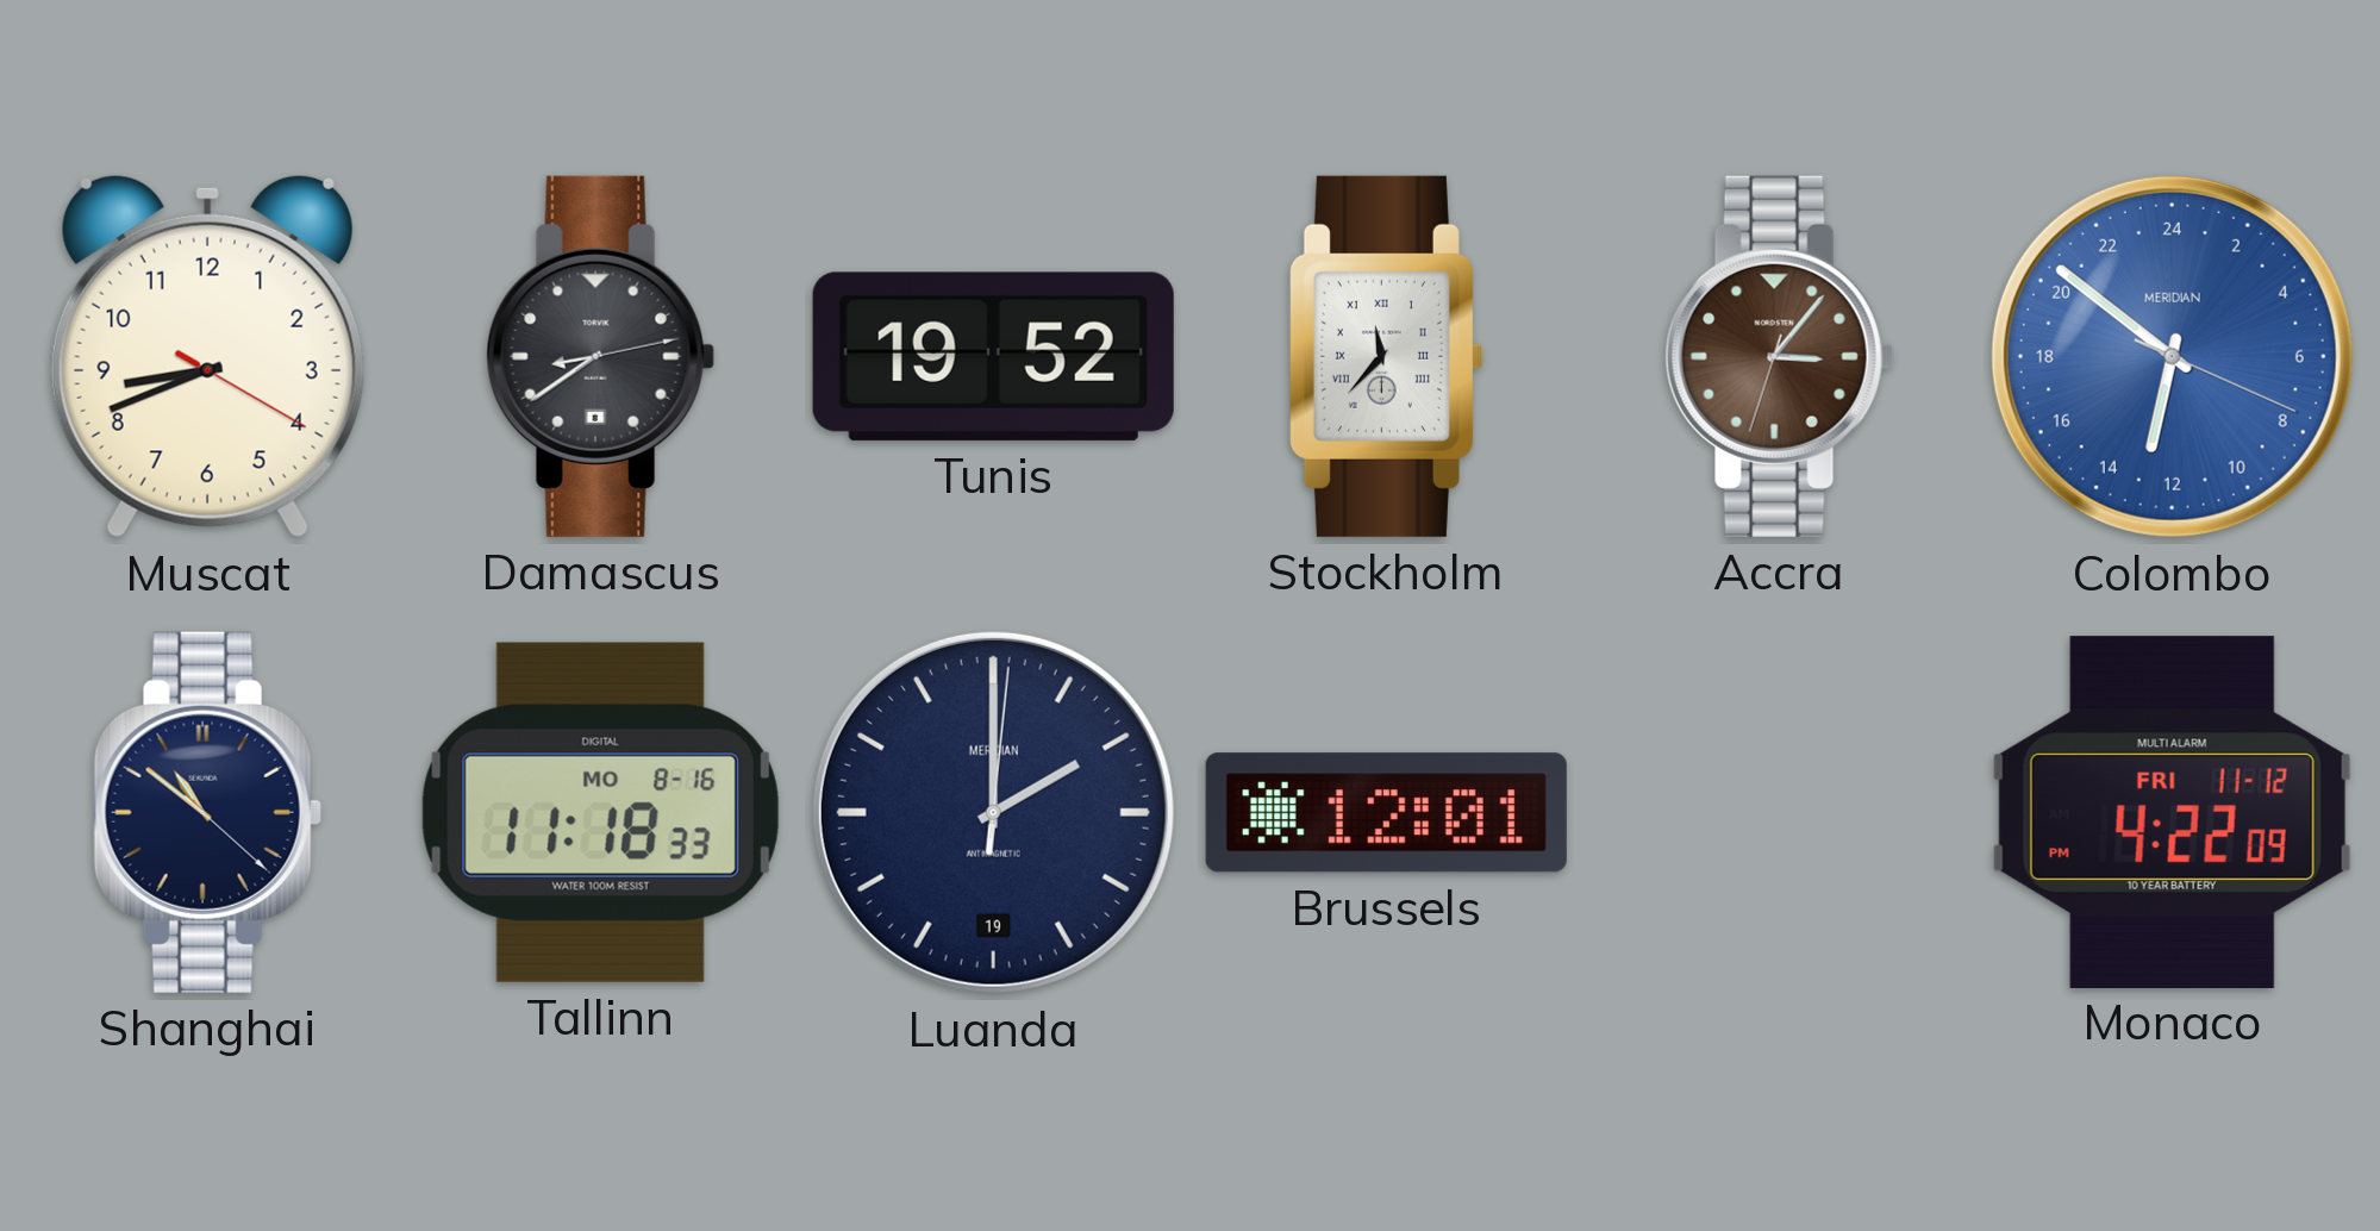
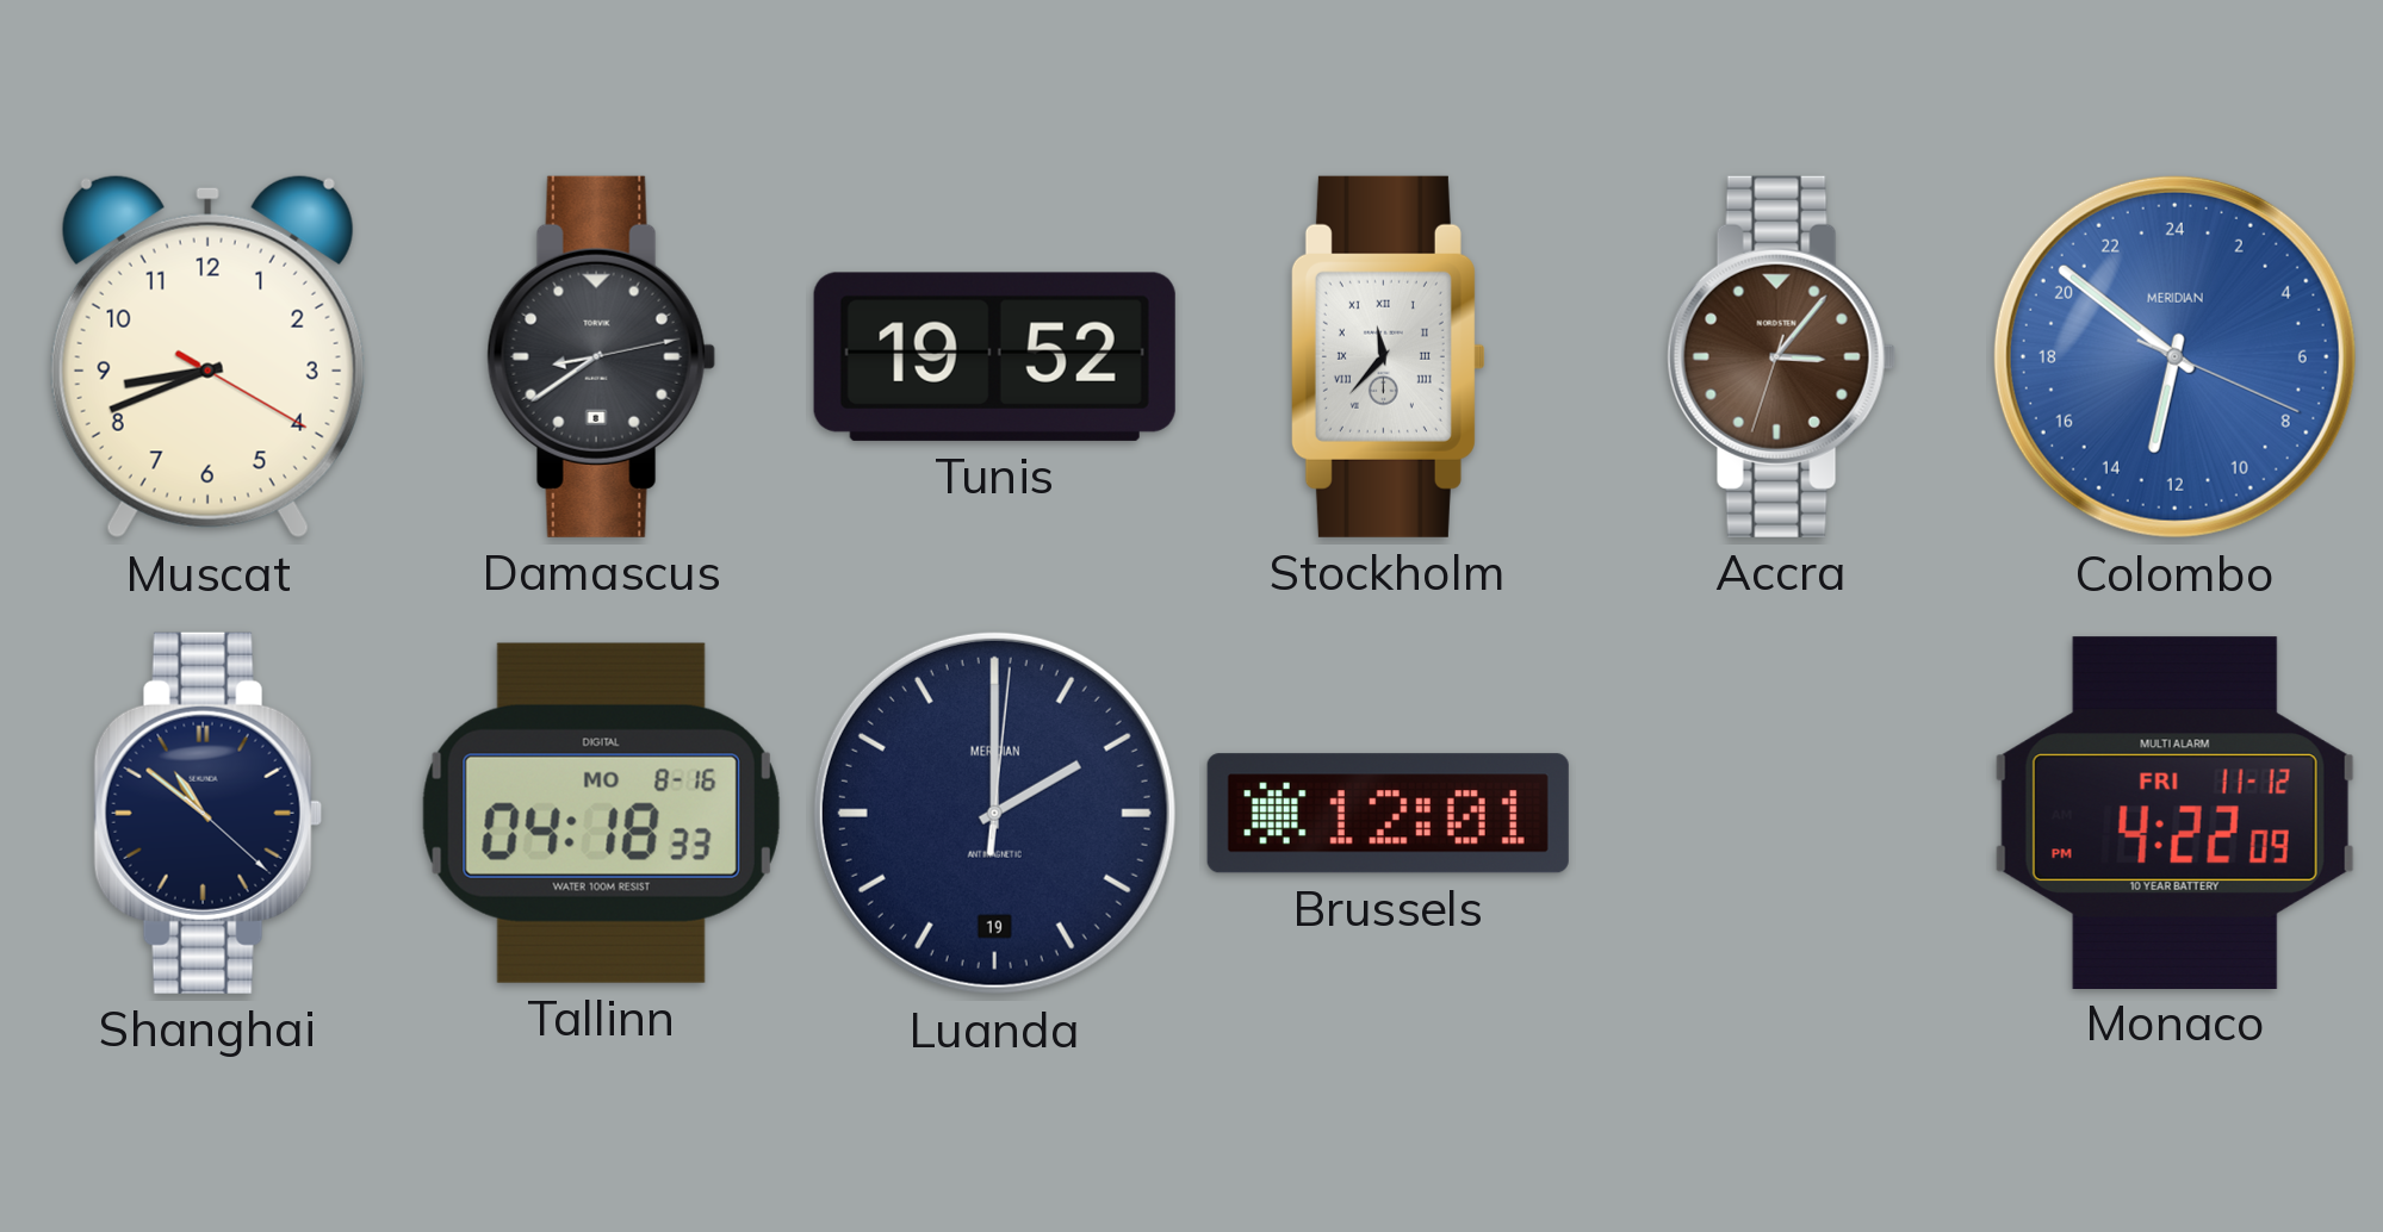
Tallinn: 11:18 -> 04:18 (601, 813)
